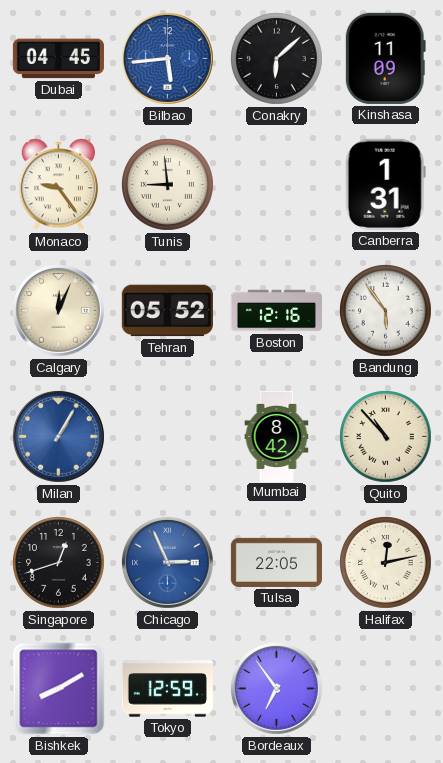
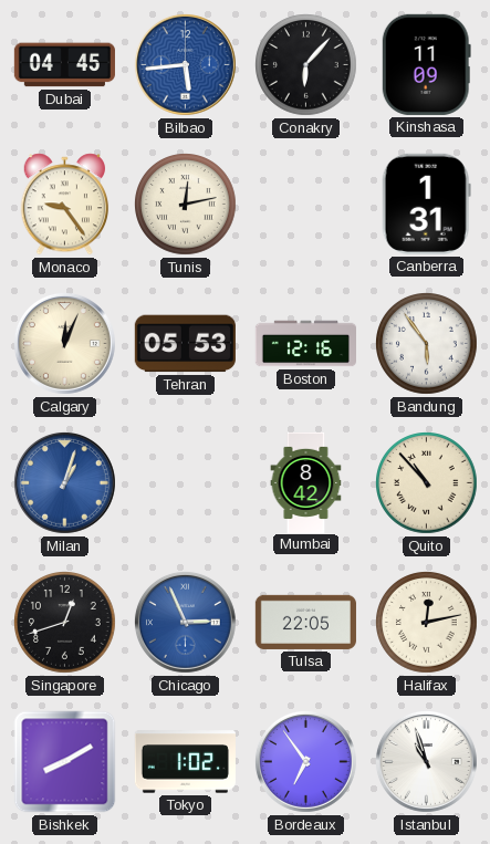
Conakry: 6:08 -> 6:07 (306, 65)
Tunis: 8:59 -> 12:13 (186, 205)
Tehran: 05:52 -> 05:53 (185, 344)
Milan: 1:05 -> 1:03 (64, 482)
Tokyo: 12:59 -> 1:02 (185, 762)
Istanbul: none -> 10:57 (426, 761)
